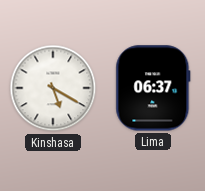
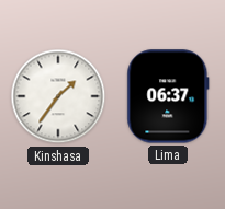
Kinshasa: 5:20 -> 1:36 (58, 96)
